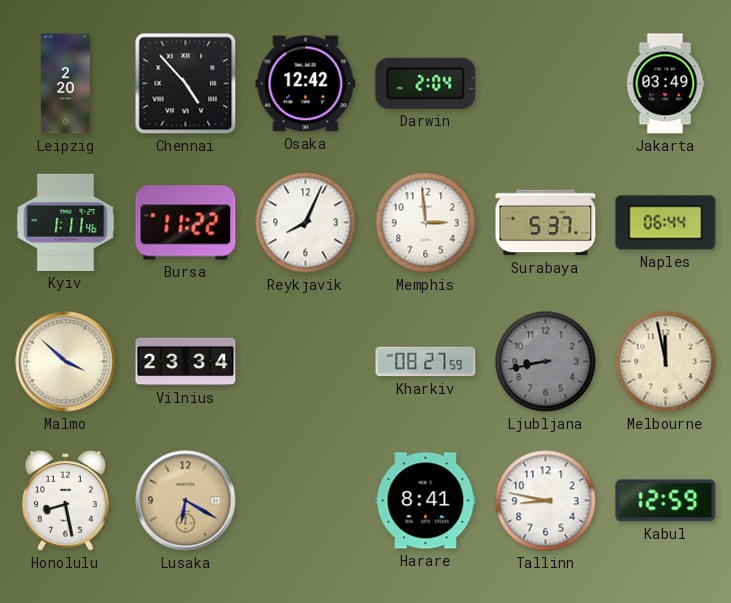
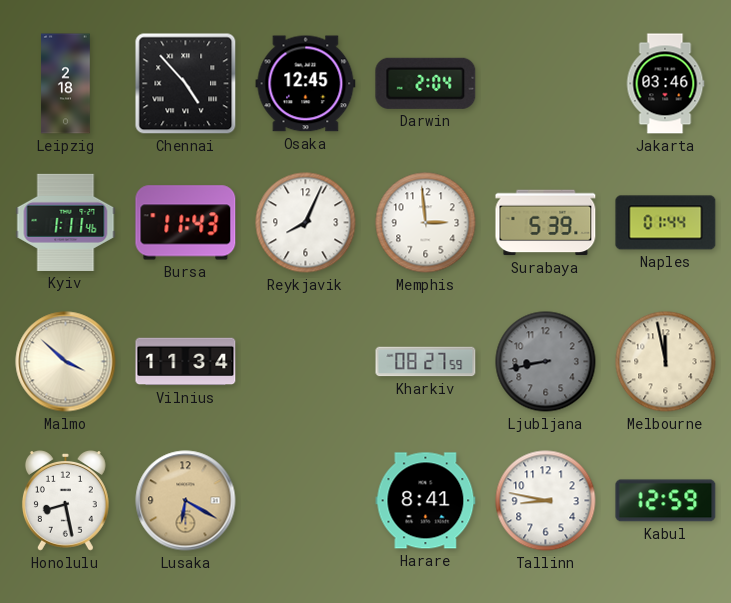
Leipzig: 2:20 -> 2:18 (66, 84)
Osaka: 12:42 -> 12:45 (306, 84)
Jakarta: 03:49 -> 03:46 (665, 84)
Bursa: 11:22 -> 11:43 (186, 223)
Surabaya: 5:37 -> 5:39 (546, 223)
Naples: 06:44 -> 01:44 (666, 223)
Vilnius: 23:34 -> 11:34 (186, 362)
